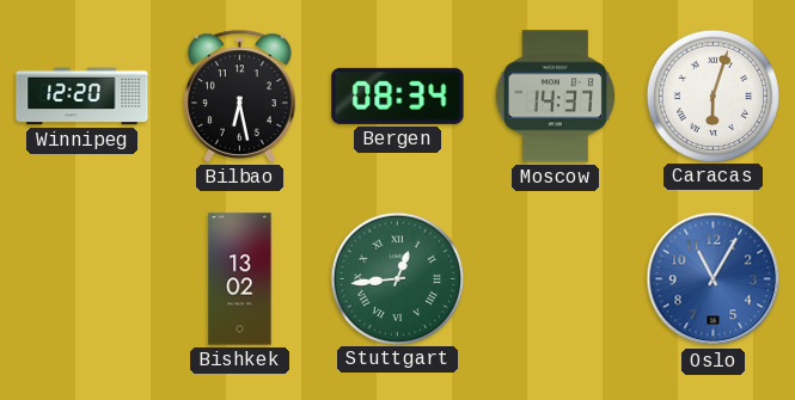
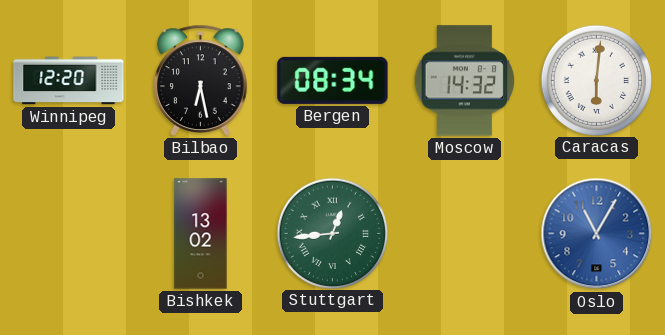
Moscow: 14:37 -> 14:32 (465, 81)
Caracas: 6:03 -> 6:01 (596, 80)
